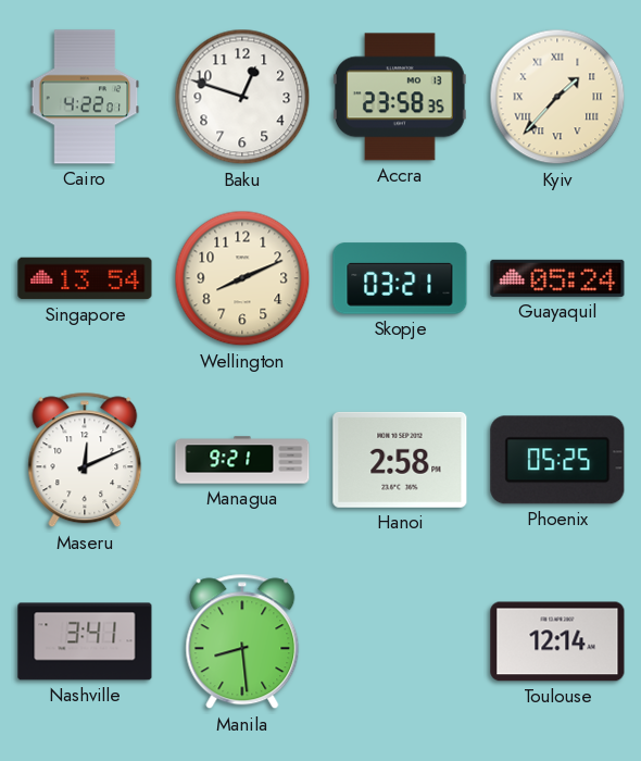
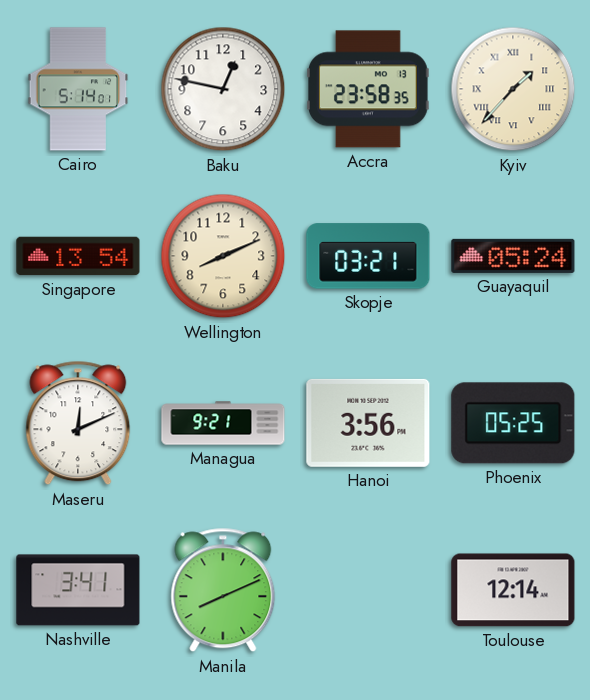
Cairo: 4:22 -> 5:14 (78, 89)
Baku: 12:48 -> 12:47 (223, 89)
Hanoi: 2:58 -> 3:56 (368, 423)
Manila: 8:29 -> 8:11 (223, 590)
